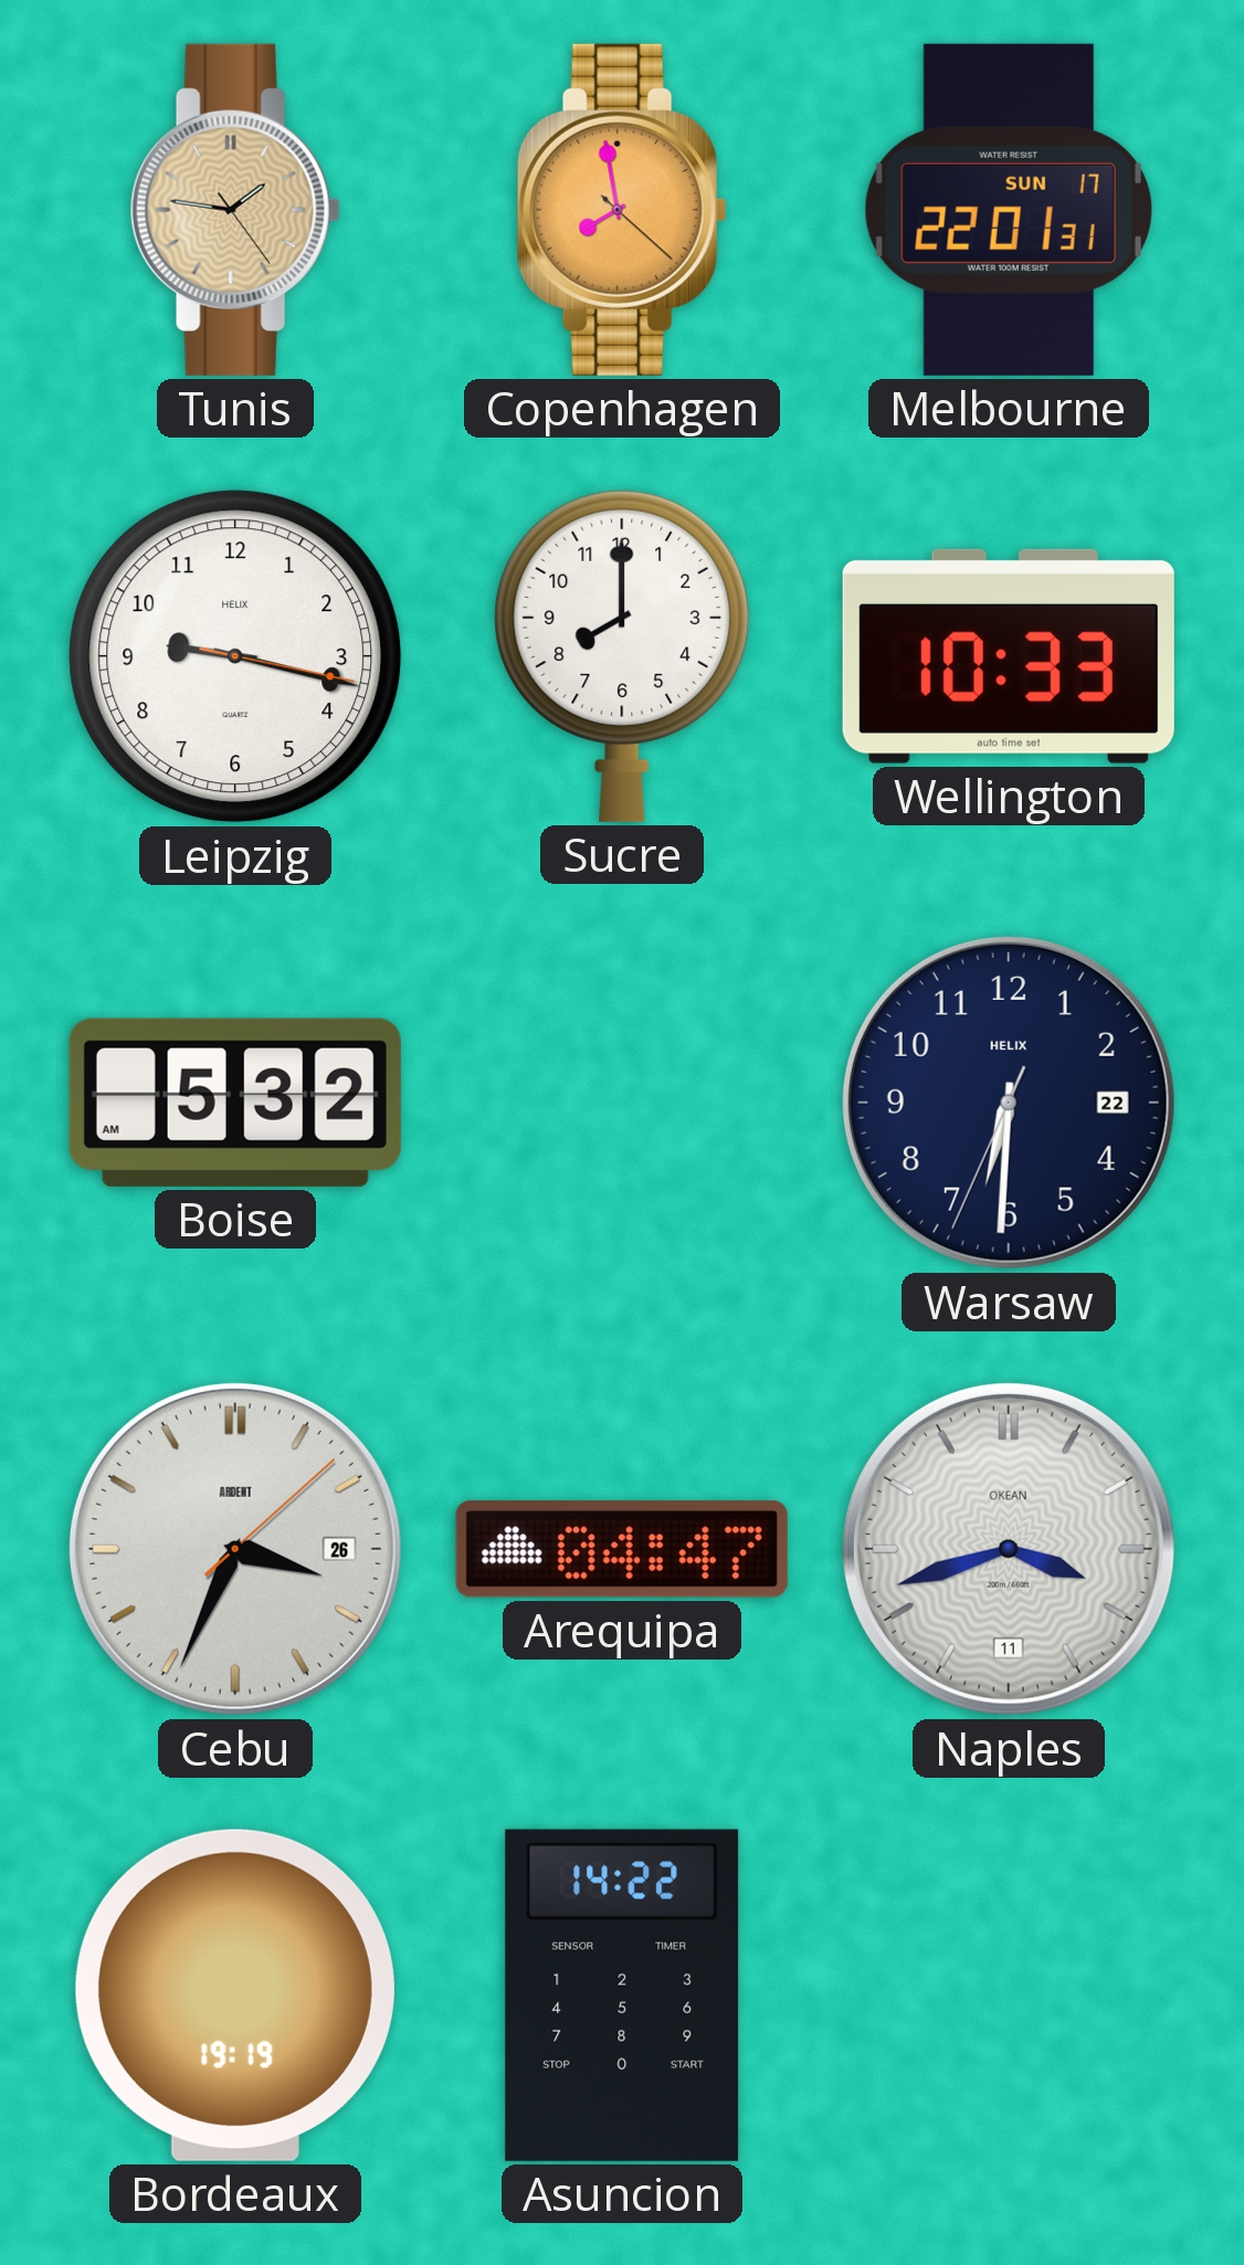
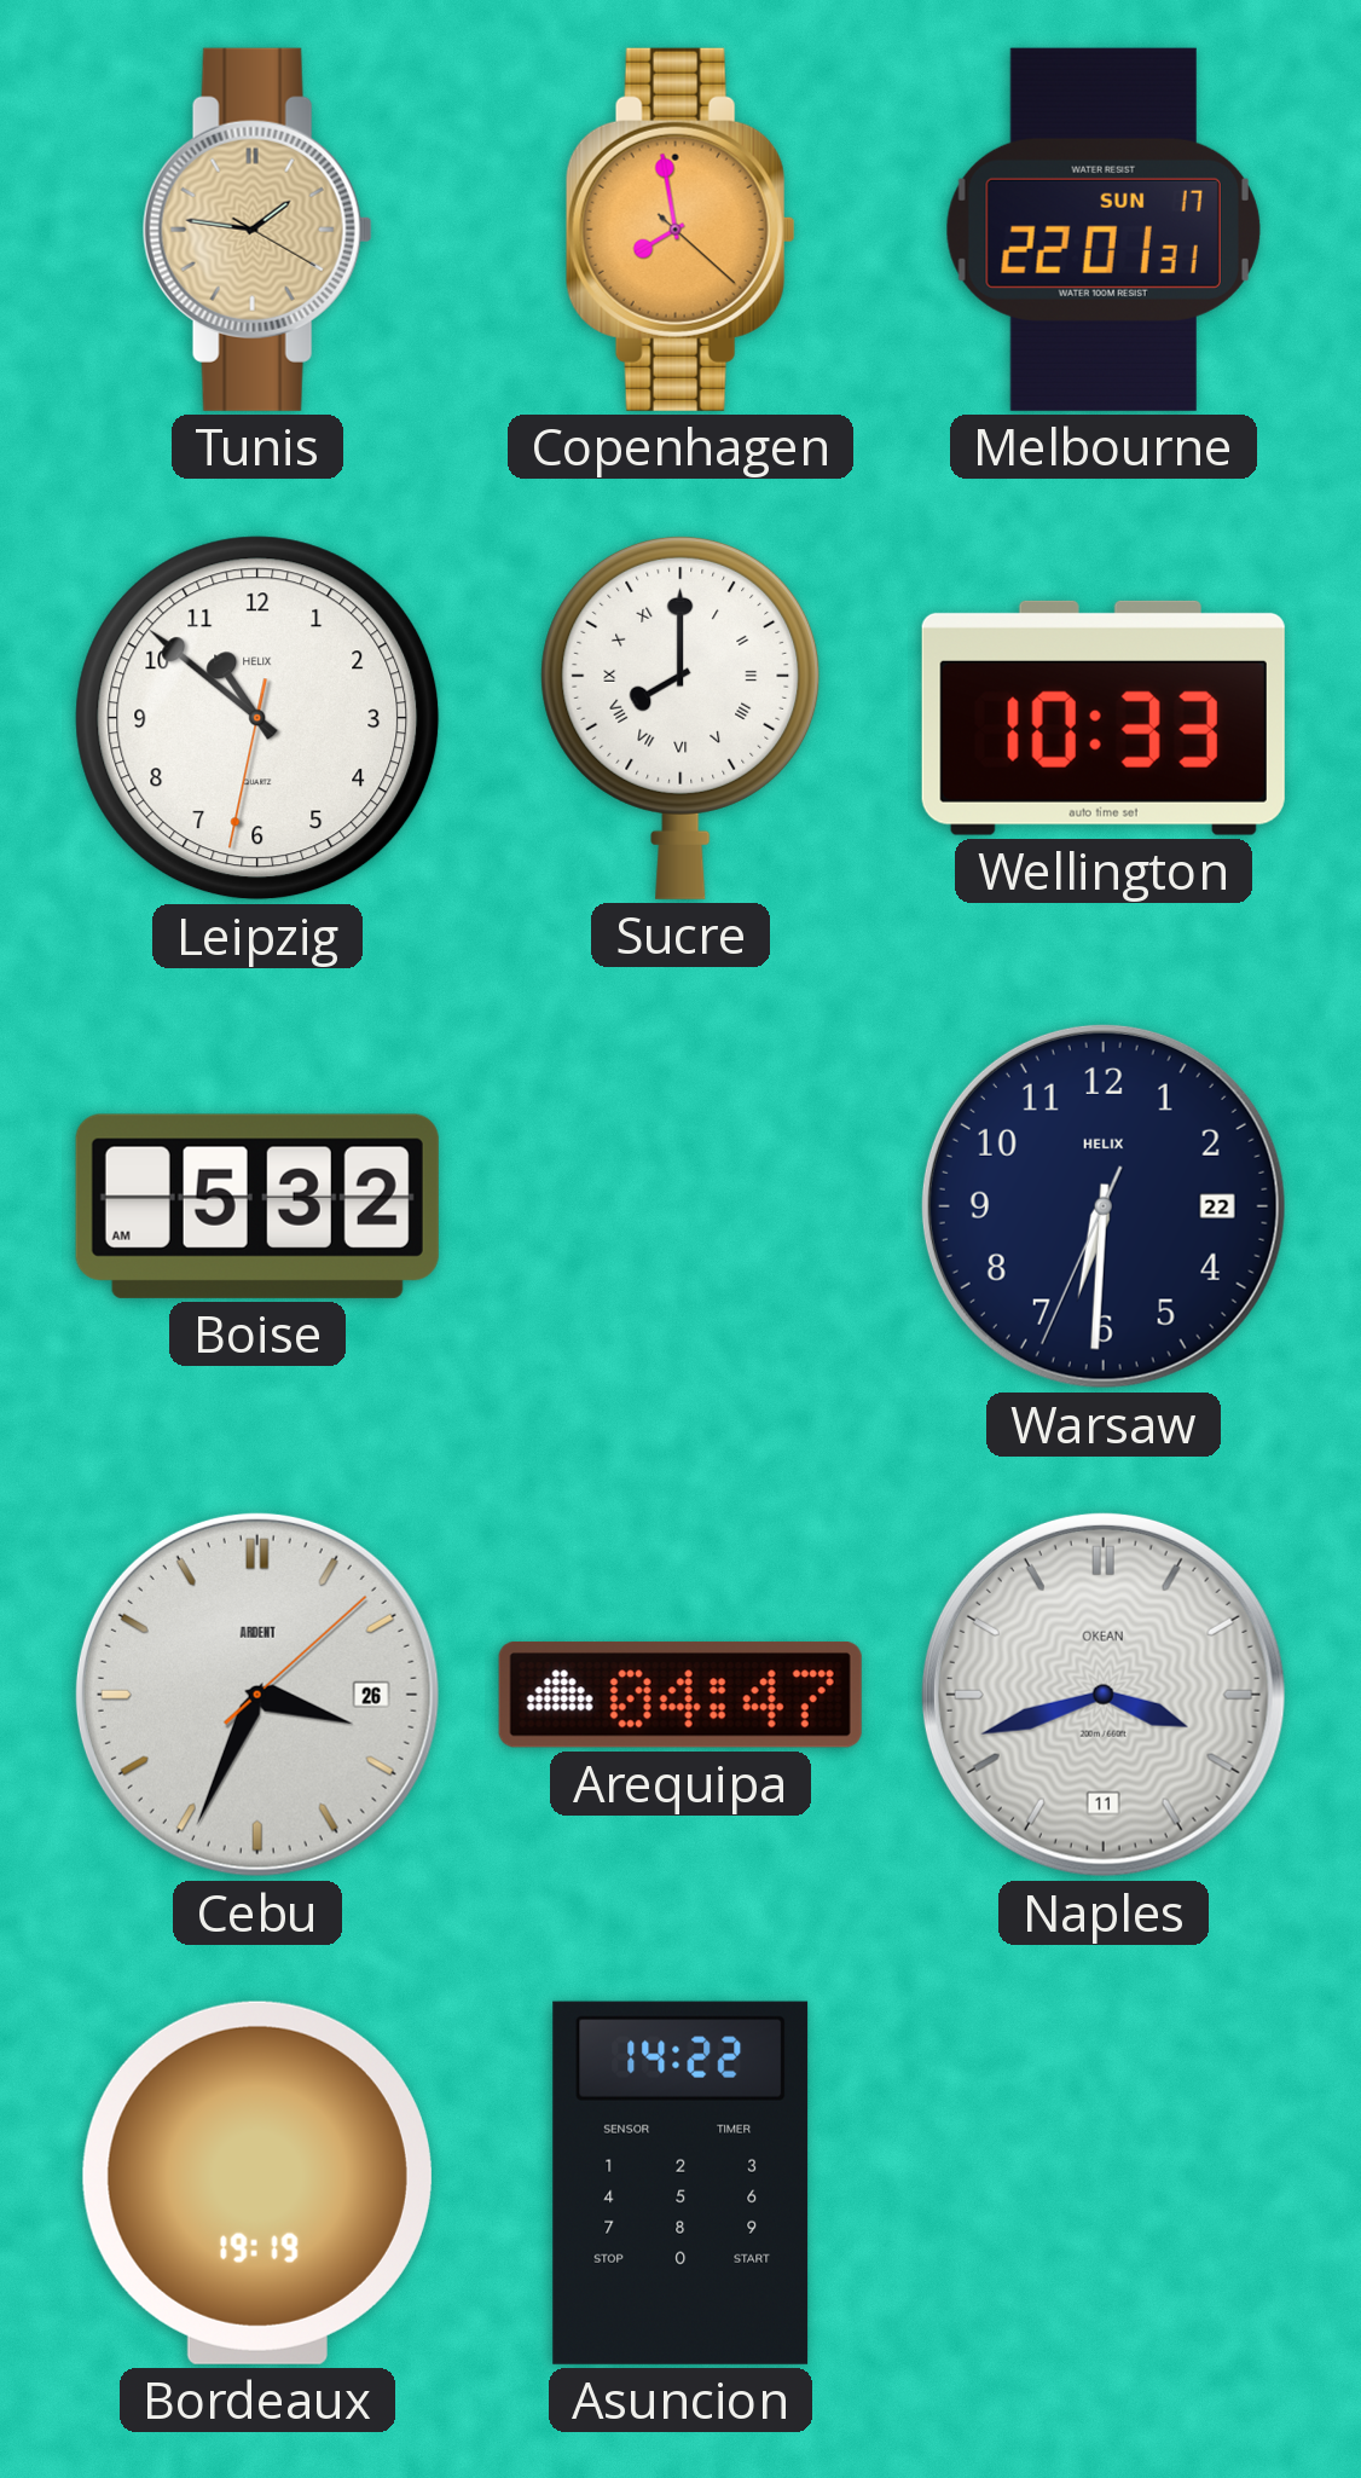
Tunis: 1:46:24 -> 1:46:20 (257, 230)
Leipzig: 9:17 -> 10:51 (257, 718)
Sucre numerals: Arabic -> Roman (680, 717)
